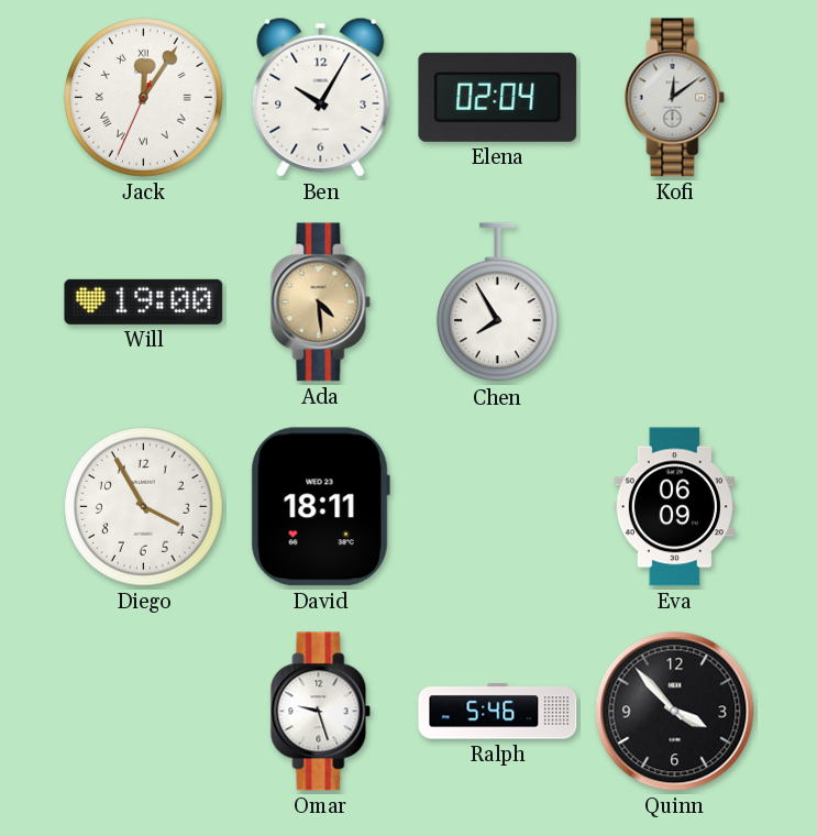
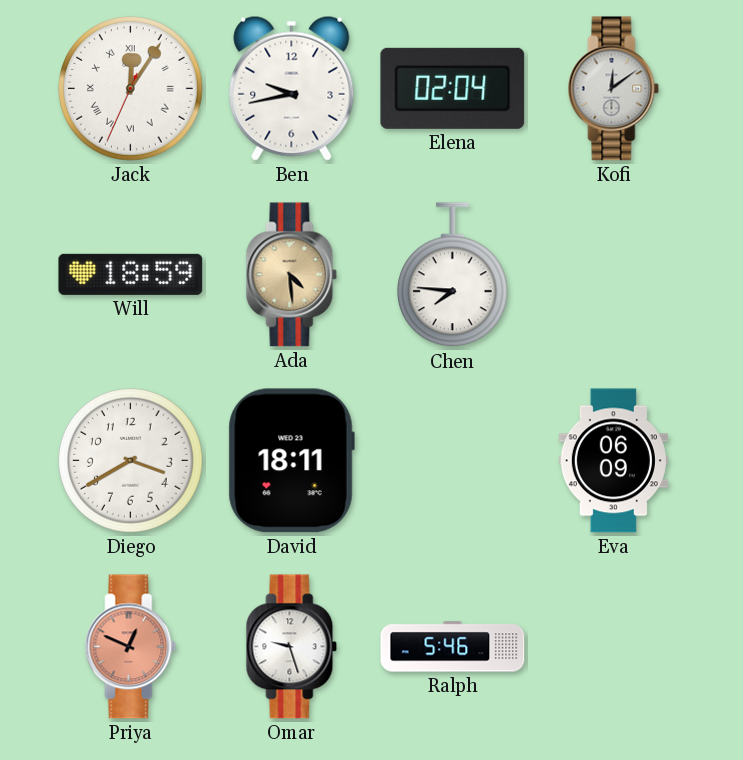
Ben: 10:05 -> 9:43 (292, 88)
Will: 19:00 -> 18:59 (131, 274)
Chen: 7:55 -> 7:46 (452, 275)
Diego: 3:55 -> 3:40 (131, 461)
Priya: none -> 12:49 (131, 647)
Quinn: 3:53 -> none (675, 712)
